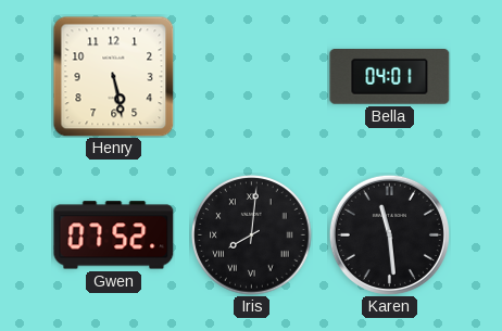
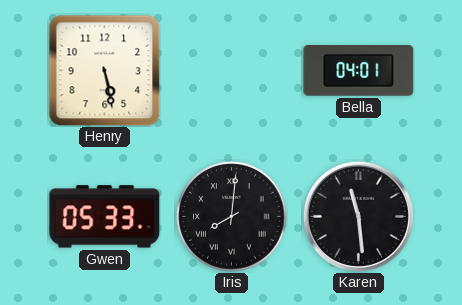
Gwen: 07:52 -> 05:33 (105, 217)
